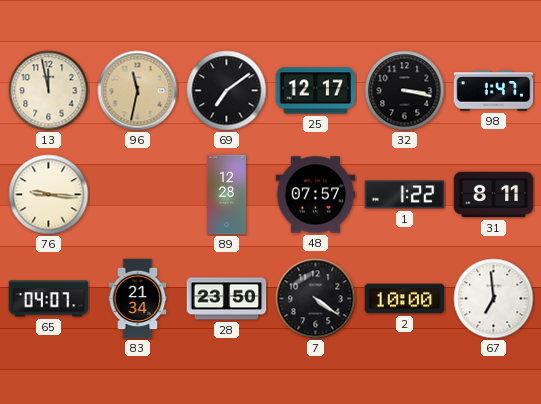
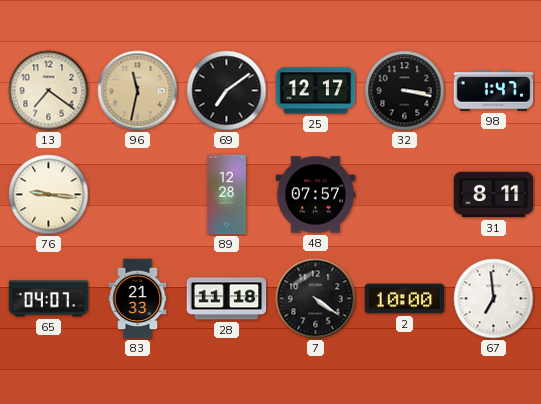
13: 11:58 -> 7:21 (49, 91)
1: 1:22 -> none (405, 195)
83: 21:34 -> 21:33 (138, 299)
28: 23:50 -> 11:18 (227, 299)
